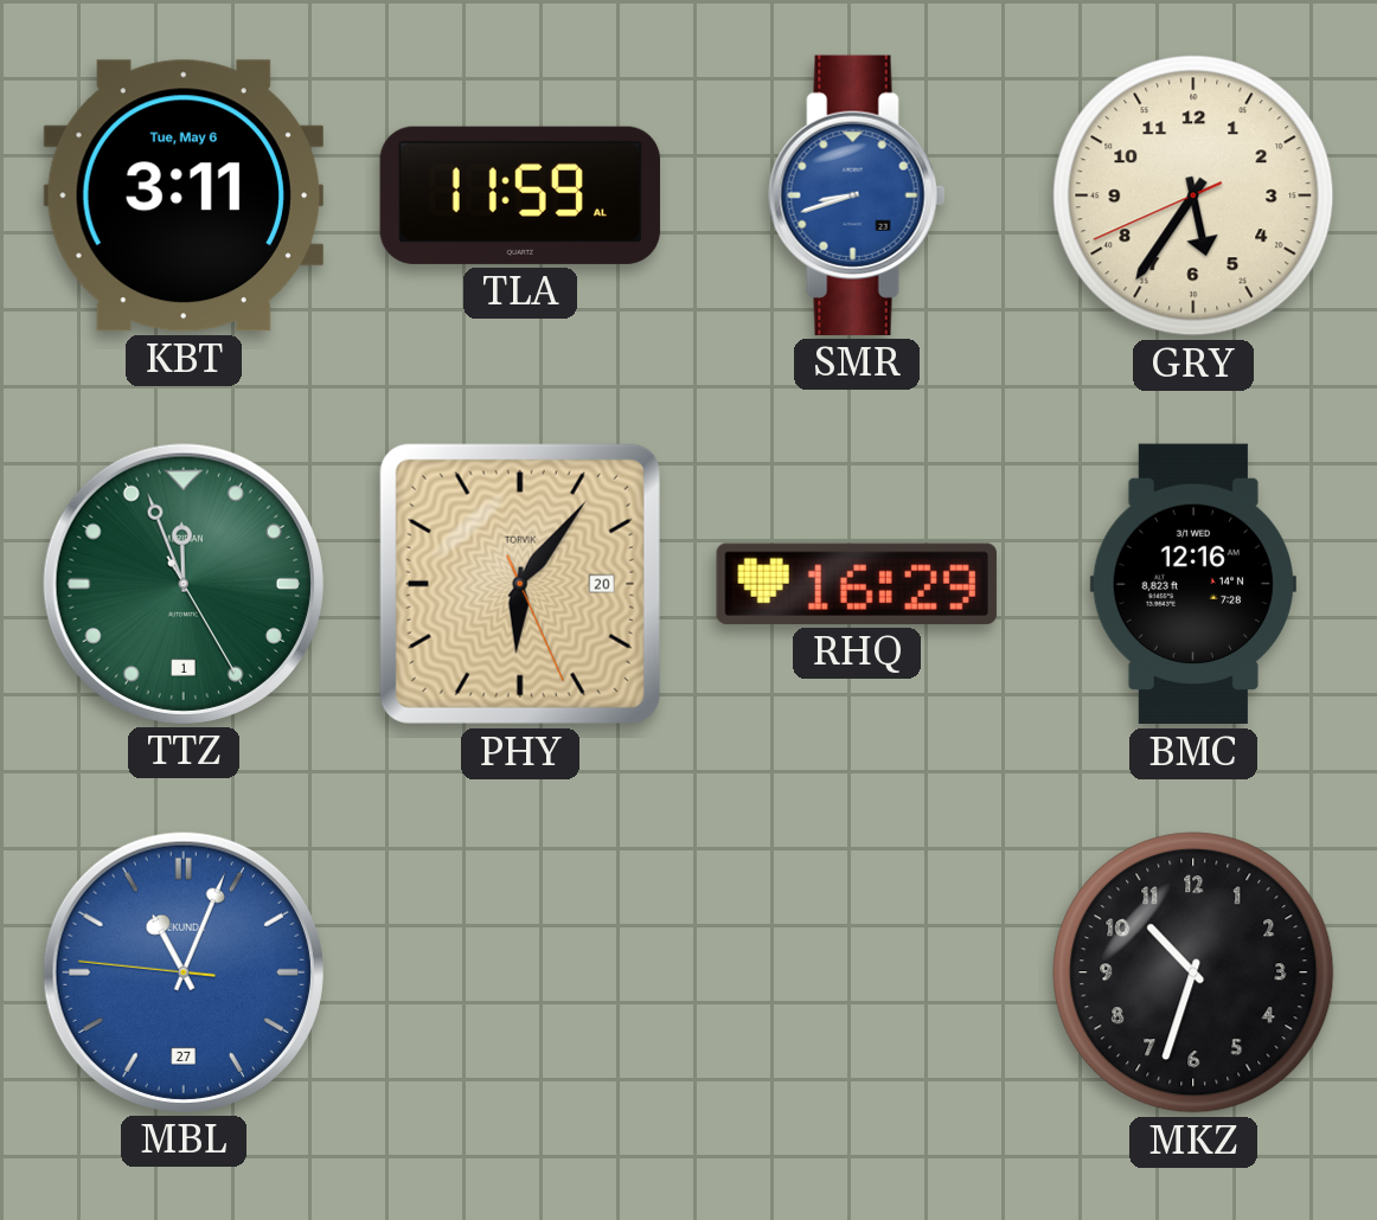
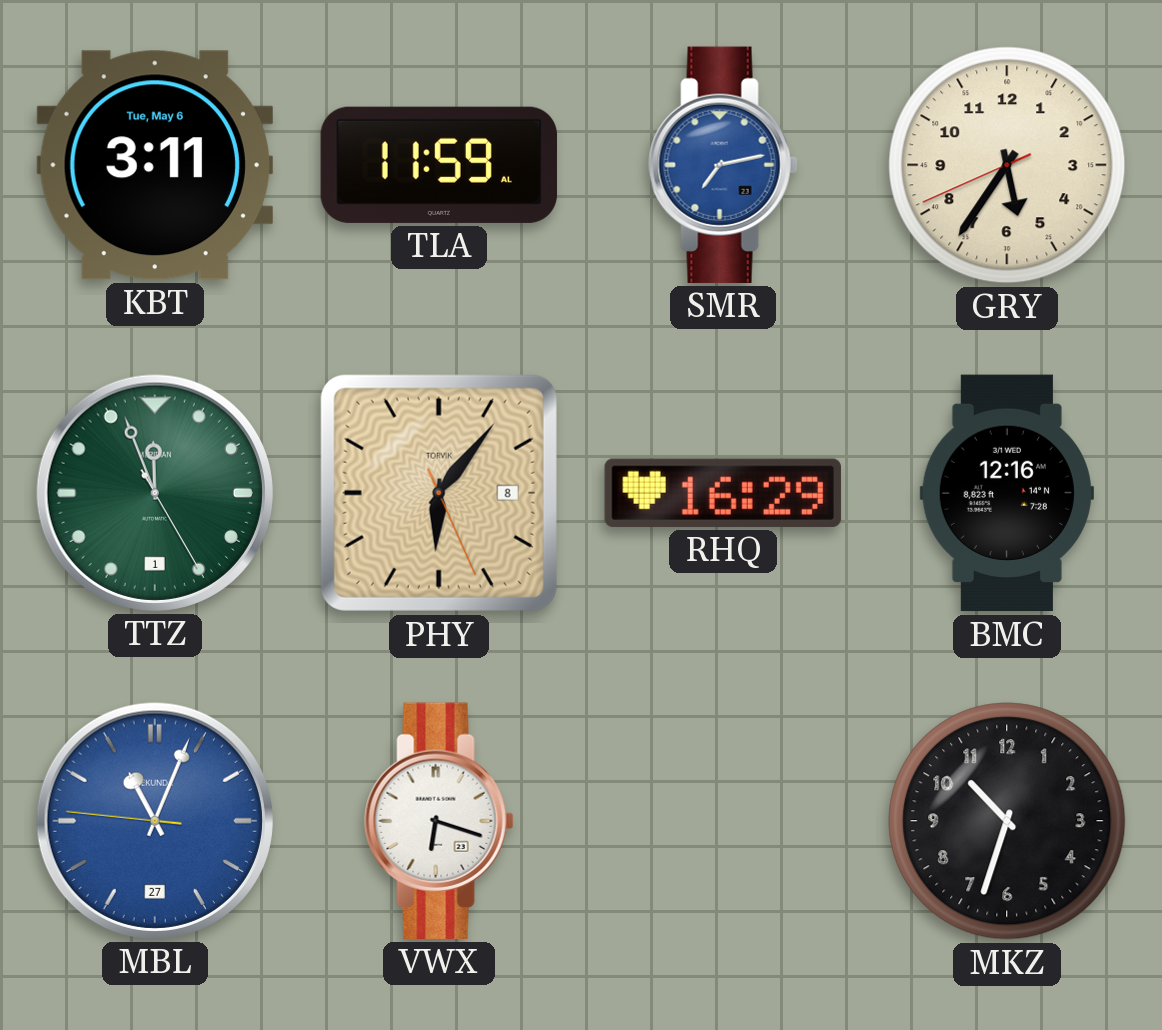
SMR: 8:42 -> 7:13 (723, 165)
PHY date: 20 -> 8 (439, 493)
VWX: none -> 6:18 (439, 821)
